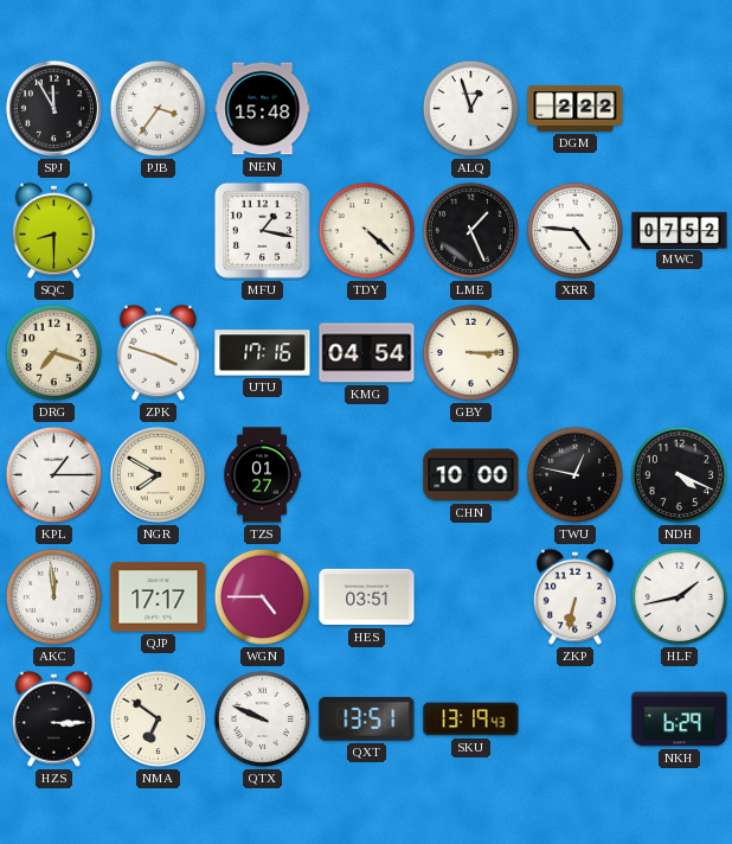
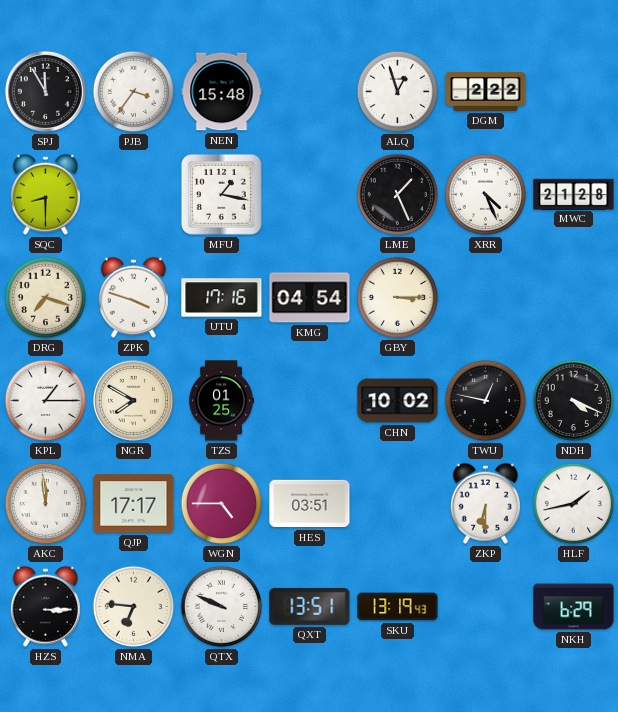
TDY: 4:22 -> none (367, 231)
XRR: 4:46 -> 4:26 (486, 195)
MWC: 07:52 -> 21:28 (574, 194)
TZS: 01:27 -> 01:25 (222, 401)
CHN: 10:00 -> 10:02 (398, 401)
ZKP: 6:32 -> 6:30 (485, 503)
NMA: 6:51 -> 6:46 (134, 607)
